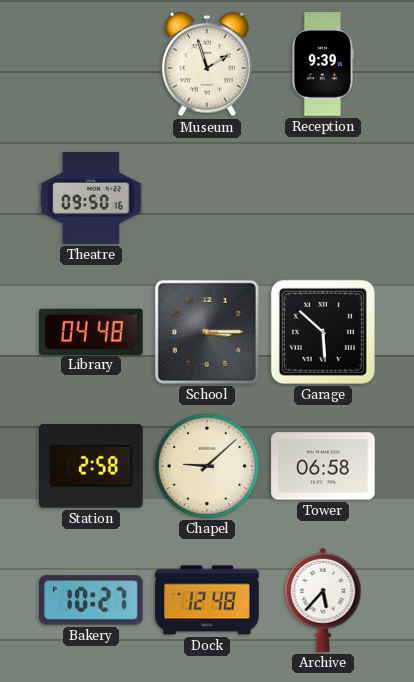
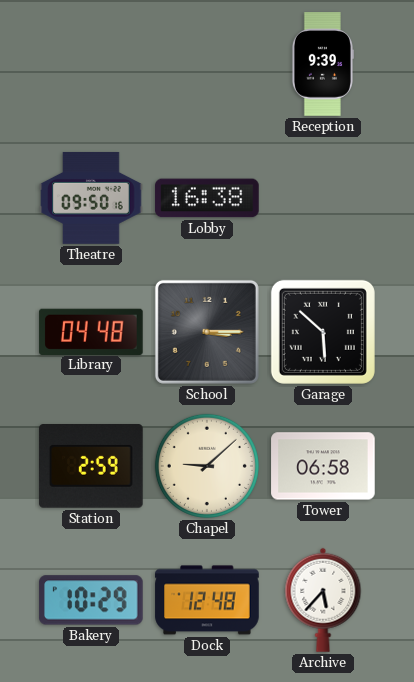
Museum: 1:57 -> none (207, 64)
Lobby: none -> 16:38 (207, 198)
Station: 2:58 -> 2:59 (92, 467)
Bakery: 10:27 -> 10:29 (91, 600)
